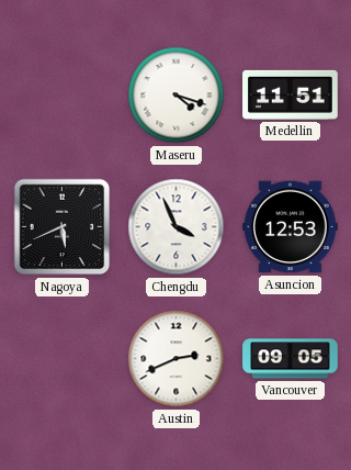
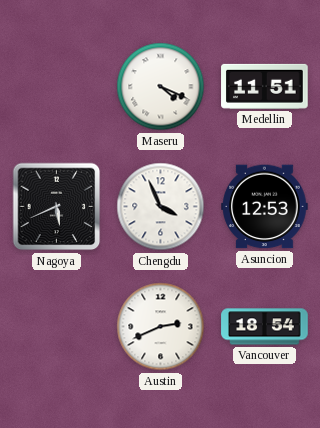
Maseru: 4:18 -> 4:19 (161, 87)
Vancouver: 09:05 -> 18:54 (265, 327)
